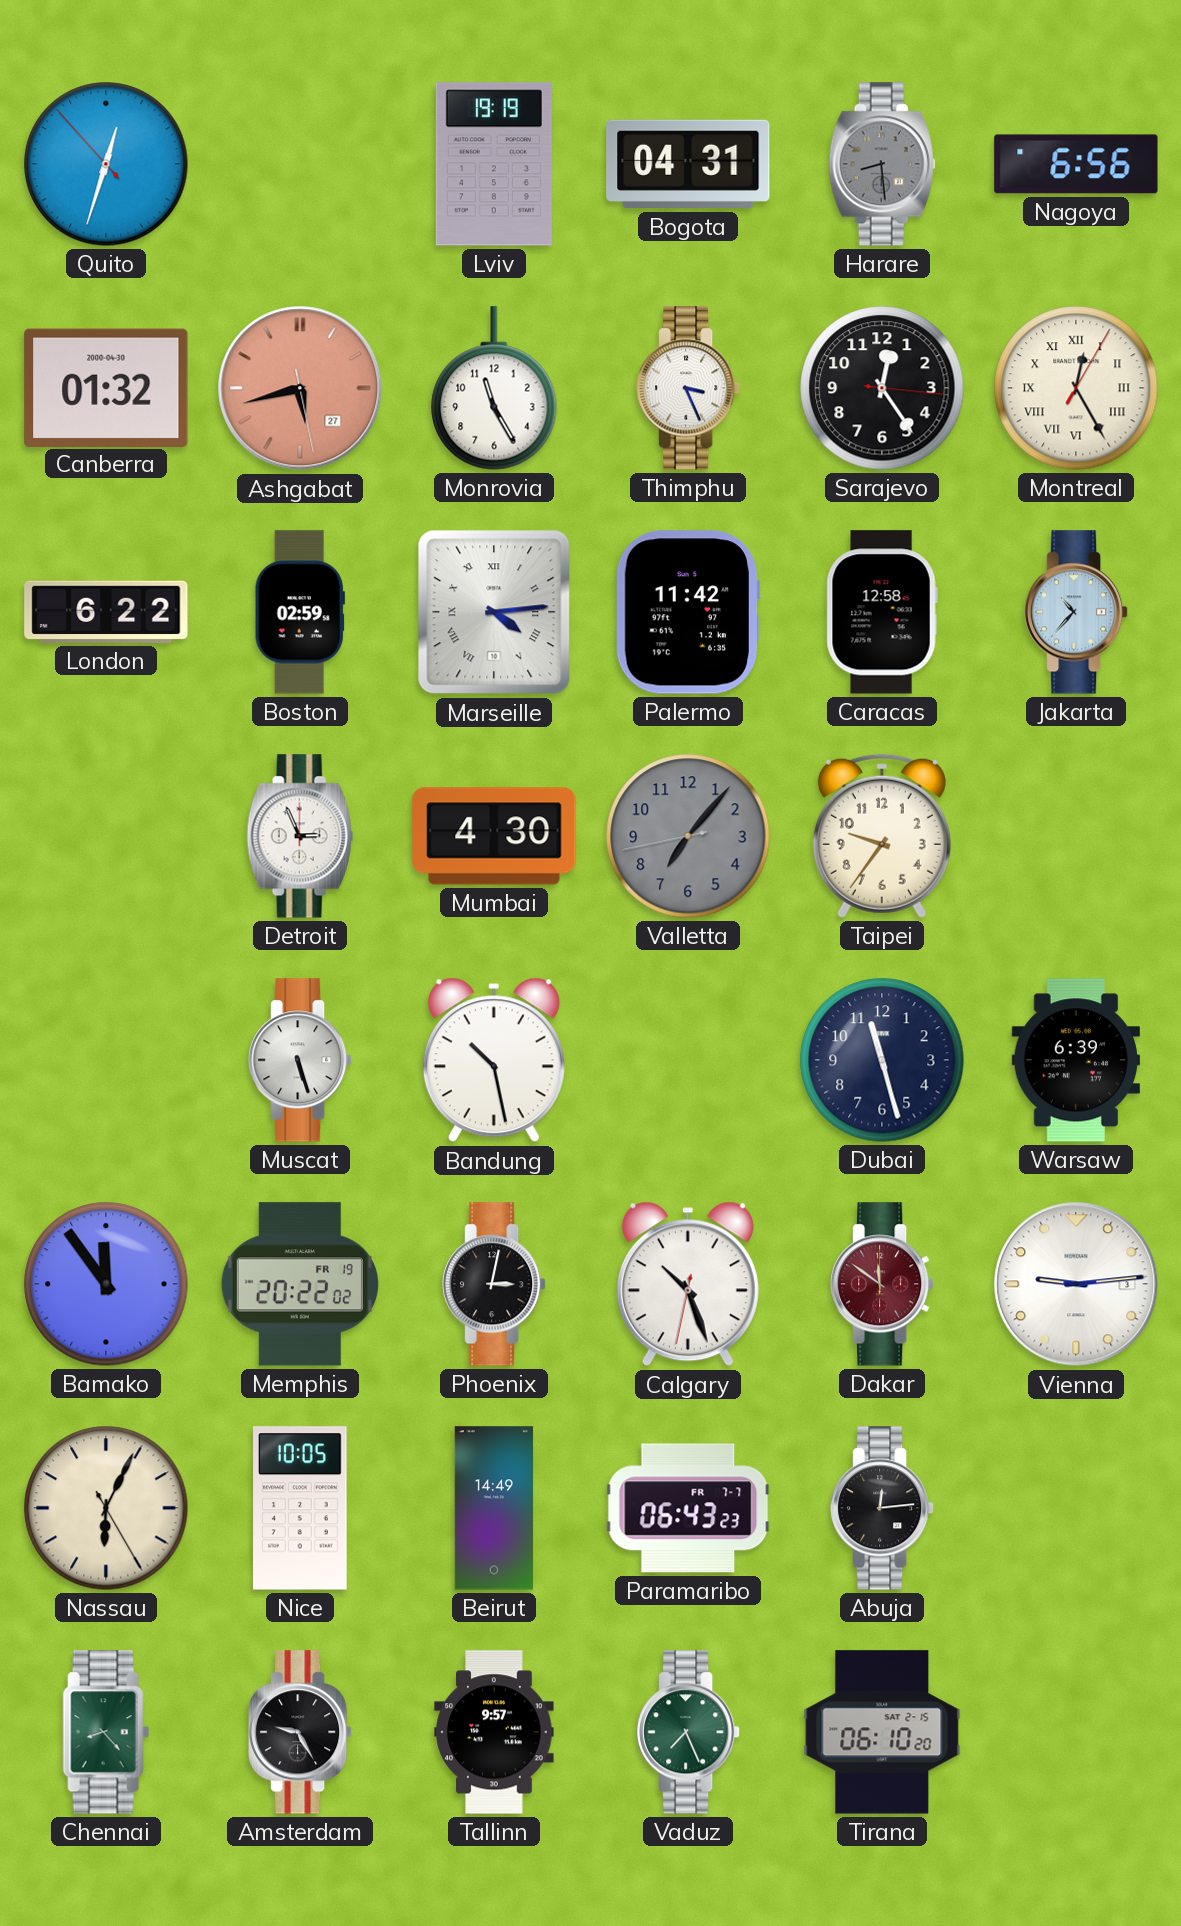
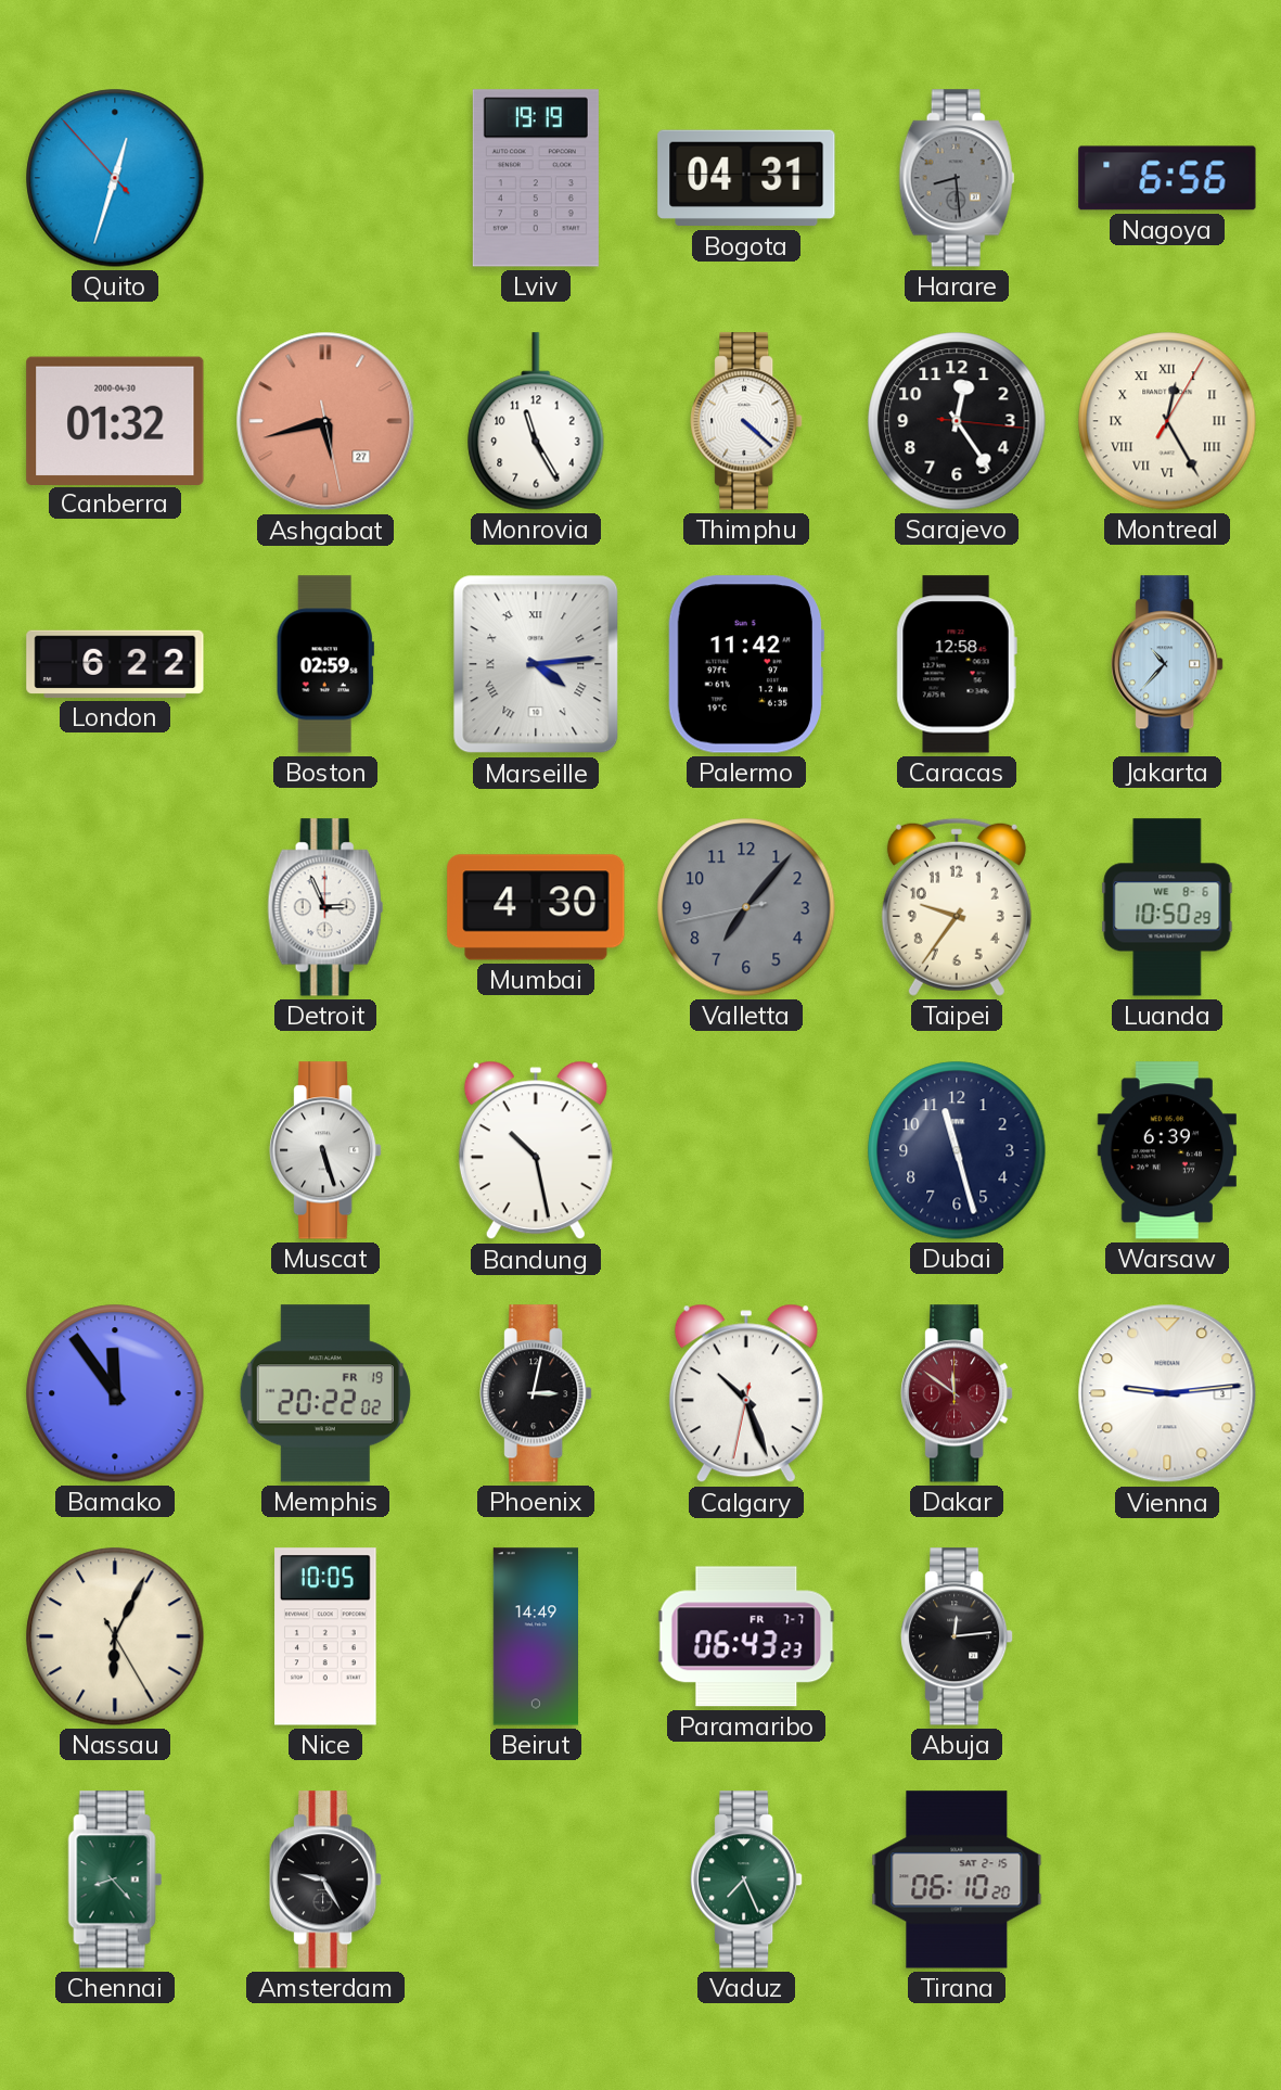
Thimphu: 3:26 -> 4:22 (746, 421)
Luanda: none -> 10:50 (1167, 907)
Tallinn: 9:57 -> none (494, 1732)
